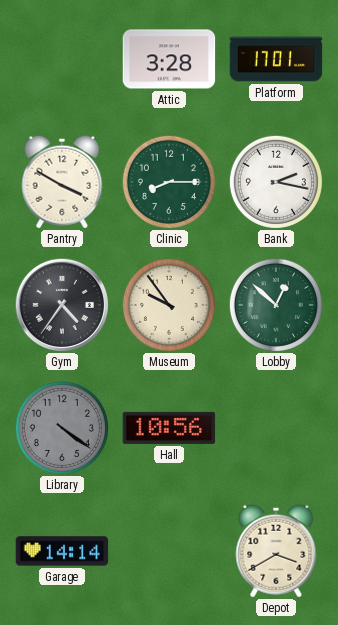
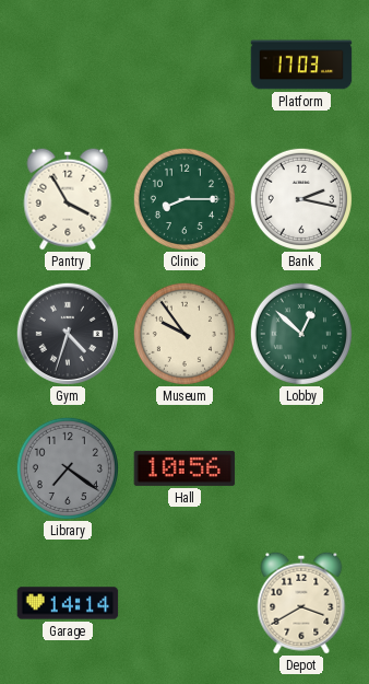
Attic: 3:28 -> none (169, 59)
Platform: 17:01 -> 17:03 (301, 65)
Pantry: 3:50 -> 3:55 (68, 199)
Gym: 4:36 -> 4:33 (67, 333)
Library: 4:21 -> 7:21 (68, 468)
